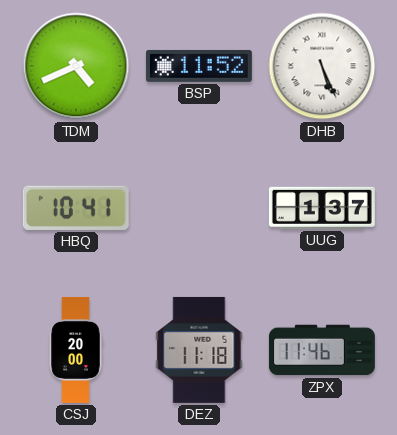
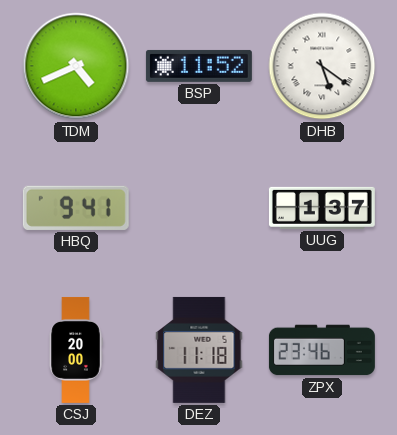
DHB: 5:26 -> 5:21 (322, 66)
HBQ: 10:41 -> 9:41 (76, 208)
ZPX: 11:46 -> 23:46 (322, 350)
